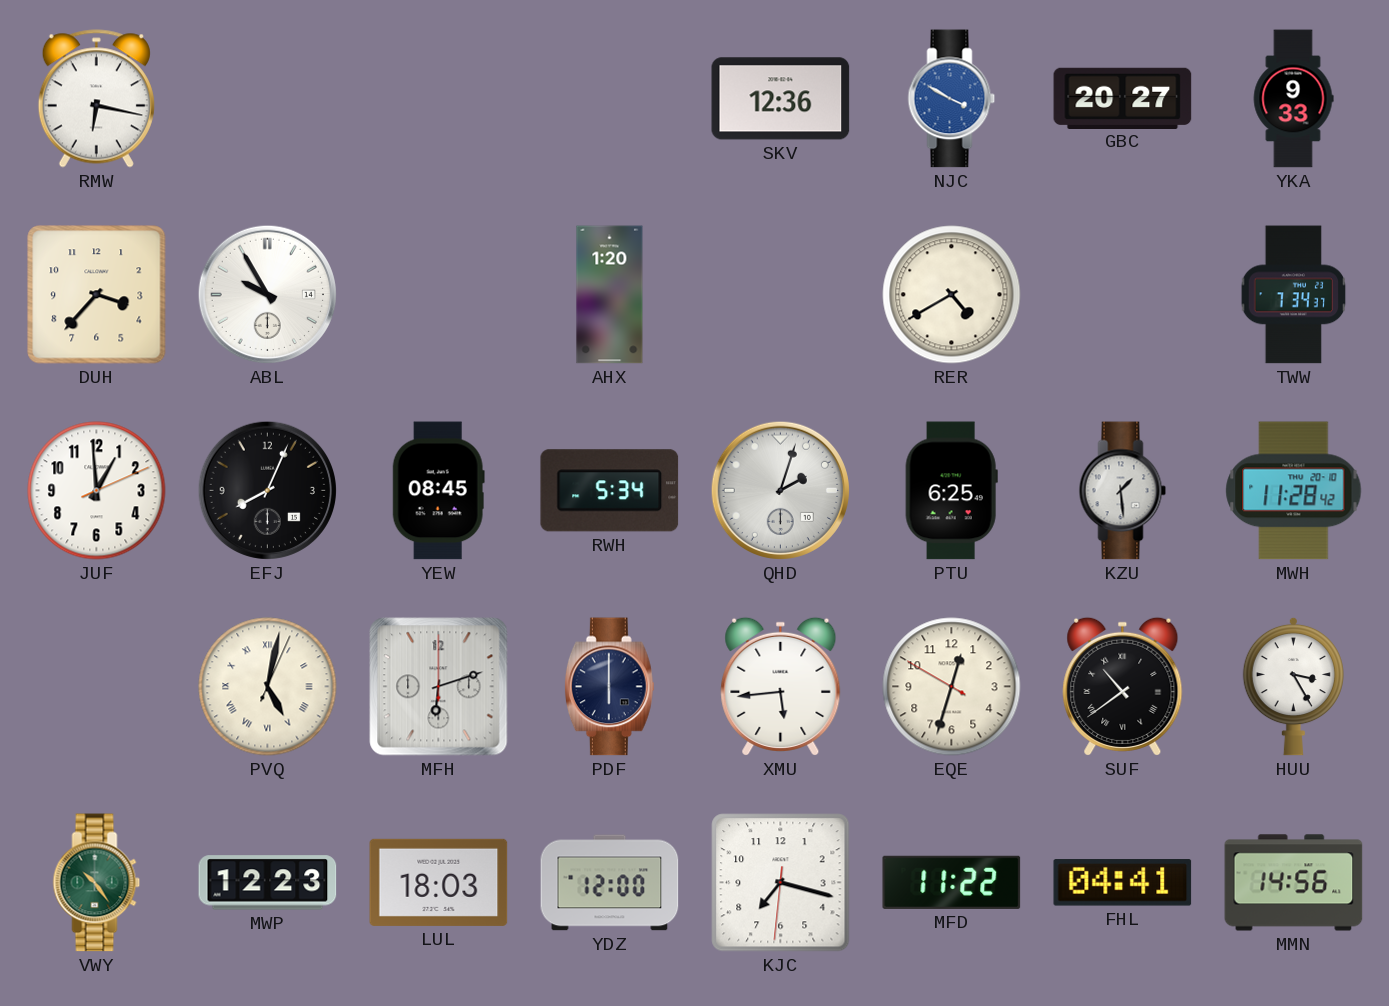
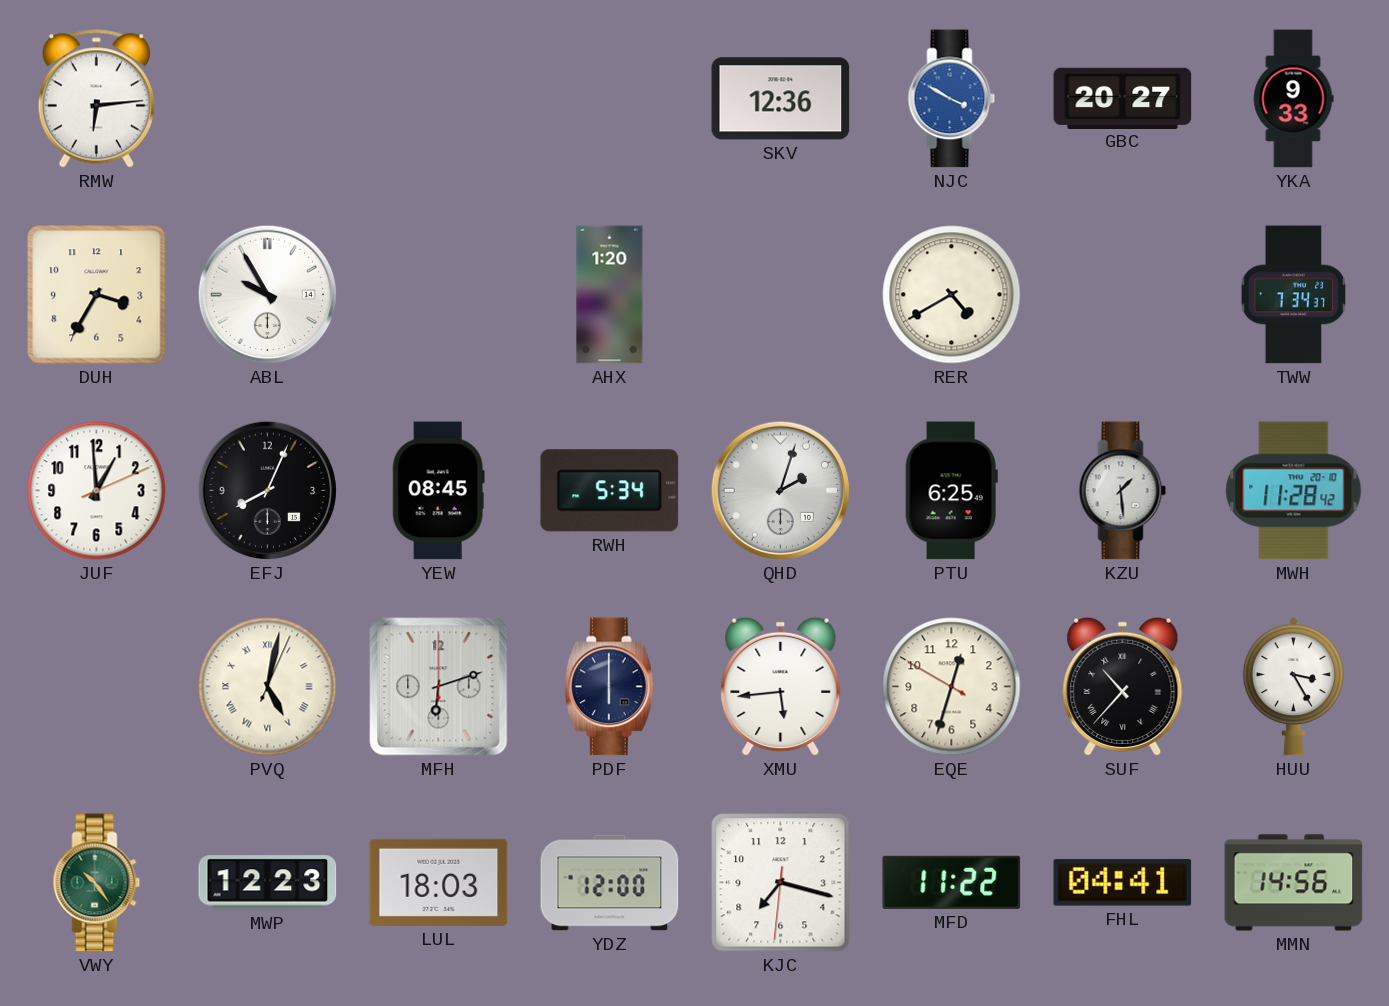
RMW: 6:17 -> 6:14 (96, 99)
DUH: 3:37 -> 3:35 (97, 295)
SUF: 10:39 -> 10:37 (1123, 686)
